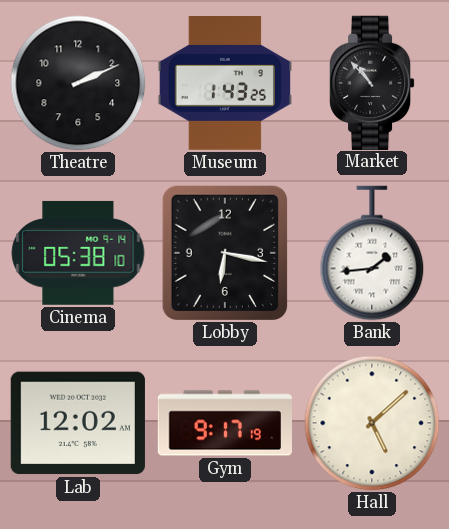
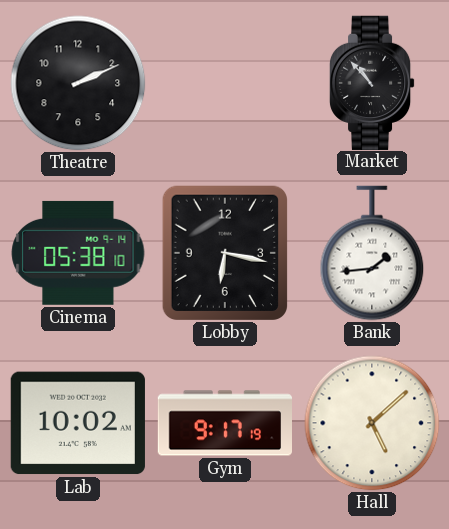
Museum: 1:43 -> none (224, 84)
Lab: 12:02 -> 10:02 (78, 423)
